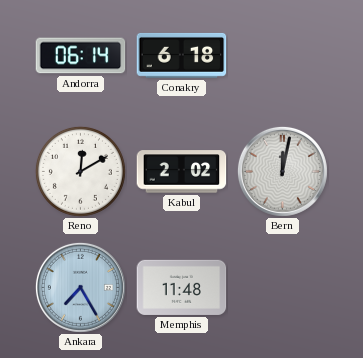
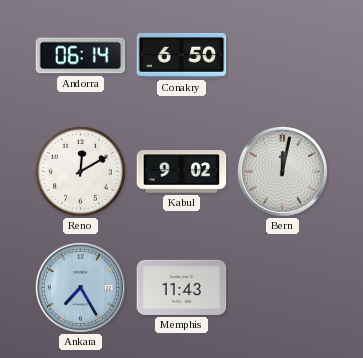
Conakry: 6:18 -> 6:50 (182, 55)
Kabul: 2:02 -> 9:02 (182, 172)
Memphis: 11:48 -> 11:43 (182, 287)
